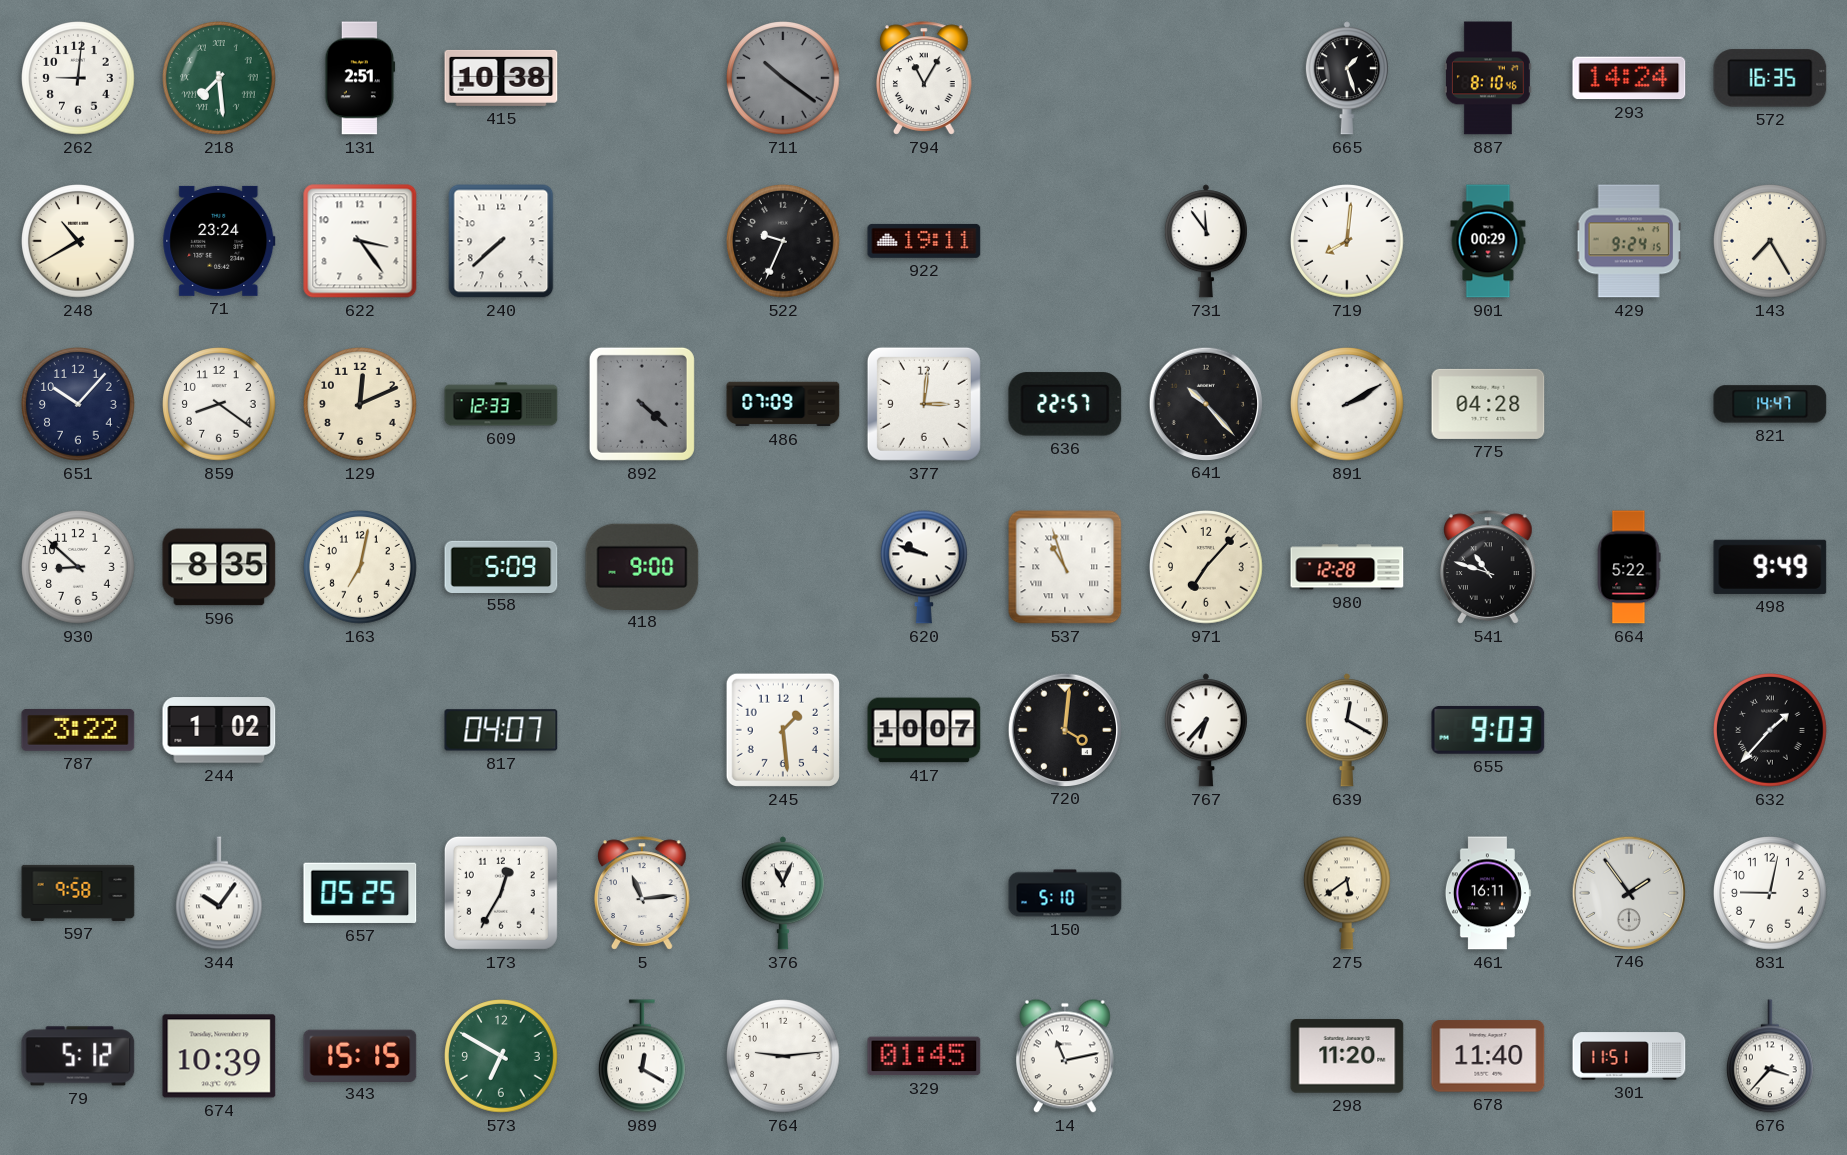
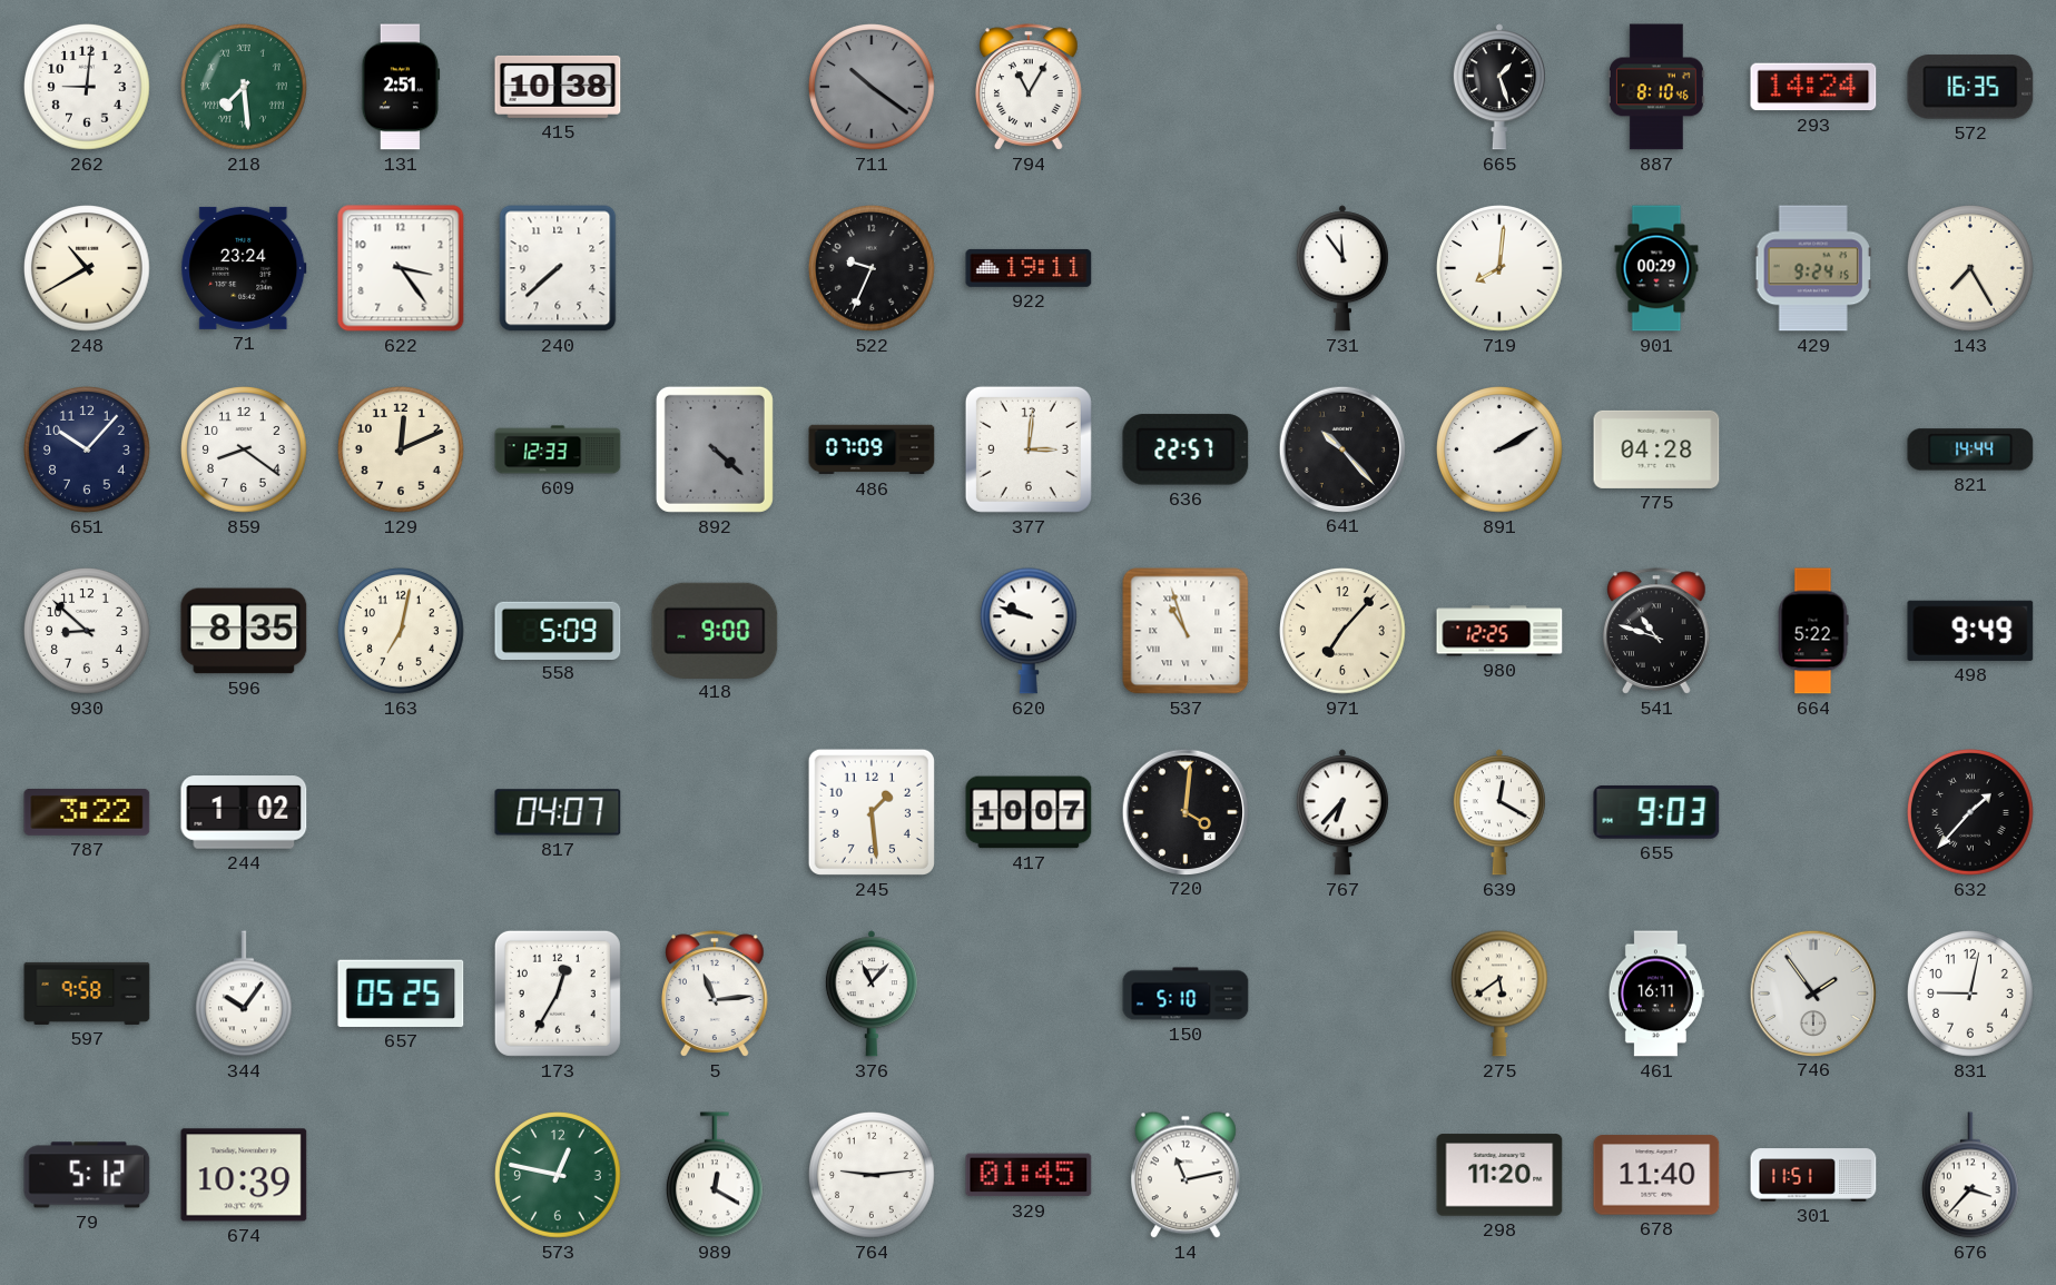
821: 14:47 -> 14:44 (1970, 449)
980: 12:28 -> 12:25 (1499, 631)
376: 11:04 -> 11:07 (872, 994)
343: 15:15 -> none (360, 1055)
573: 6:50 -> 12:47 (559, 1176)
